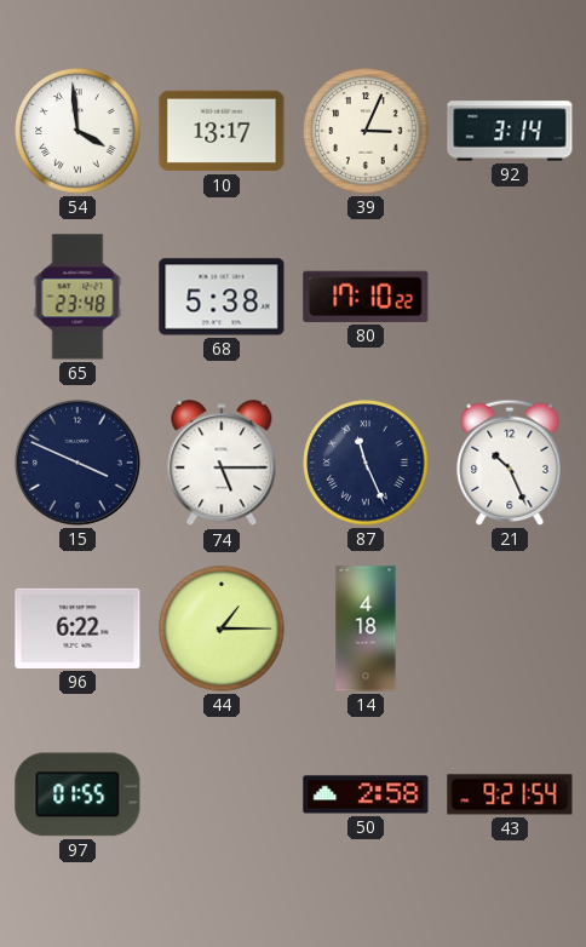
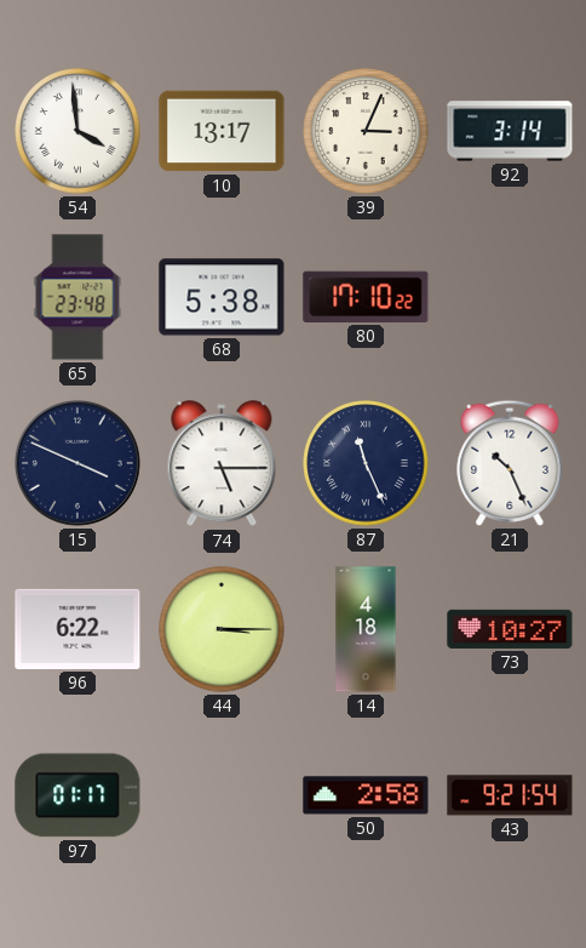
44: 1:15 -> 3:15 (222, 629)
73: none -> 10:27 (510, 629)
97: 01:55 -> 01:17 (77, 795)
